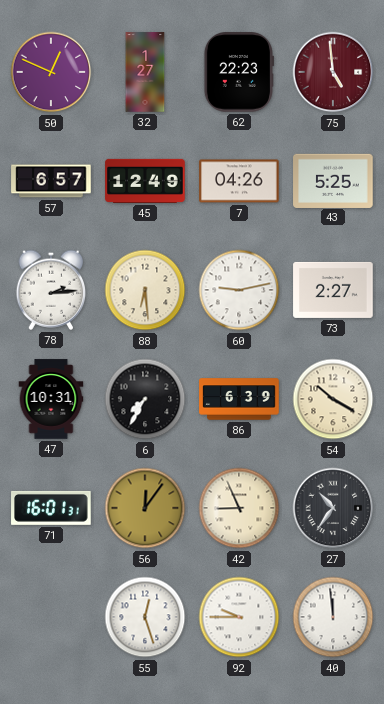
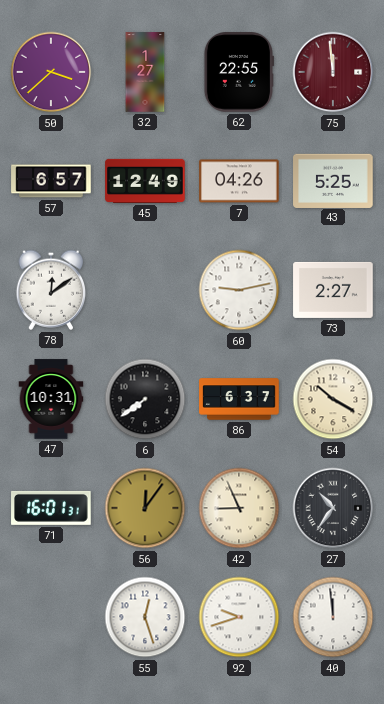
50: 12:49 -> 3:38 (51, 72)
62: 22:23 -> 22:55 (238, 72)
75: 4:59 -> 11:59 (333, 72)
78: 2:14 -> 12:09 (51, 290)
88: 6:29 -> none (145, 290)
6: 7:35 -> 7:39 (145, 399)
86: 6:39 -> 6:37 (239, 399)
92: 9:45 -> 9:42 (239, 617)
